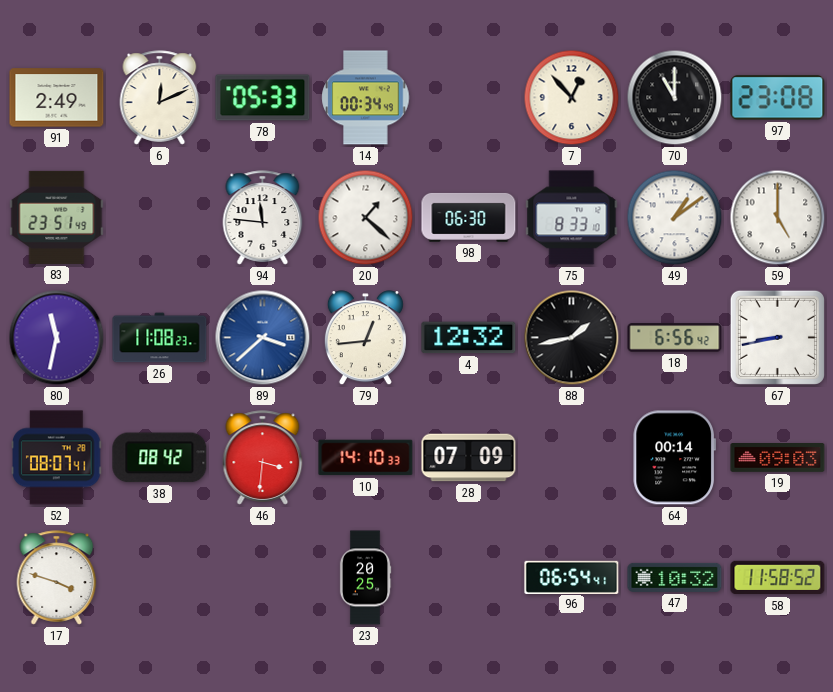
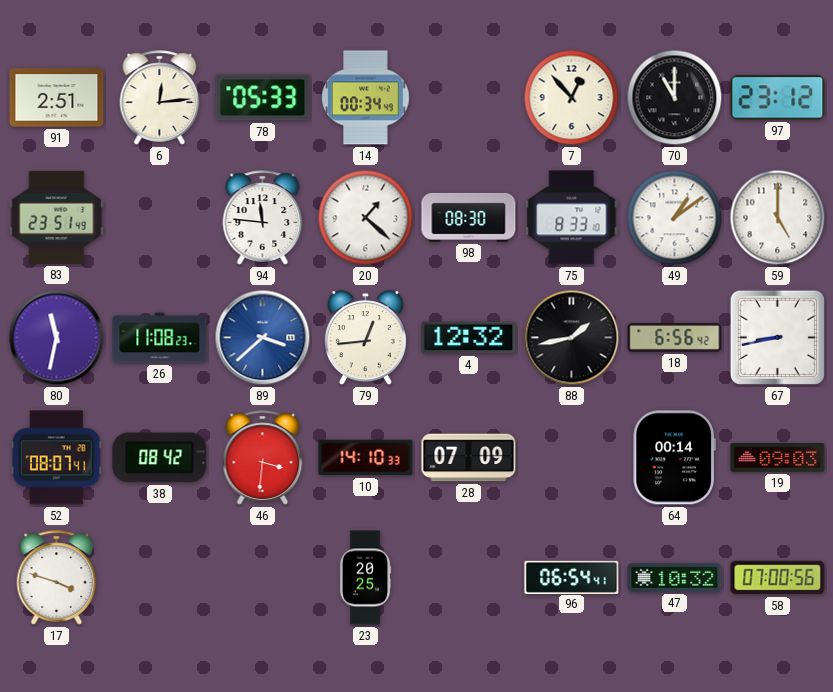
91: 2:49 -> 2:51 (57, 98)
6: 12:11 -> 12:14 (160, 98)
97: 23:08 -> 23:12 (778, 98)
98: 06:30 -> 08:30 (469, 217)
58: 11:58 -> 07:00 (778, 578)
